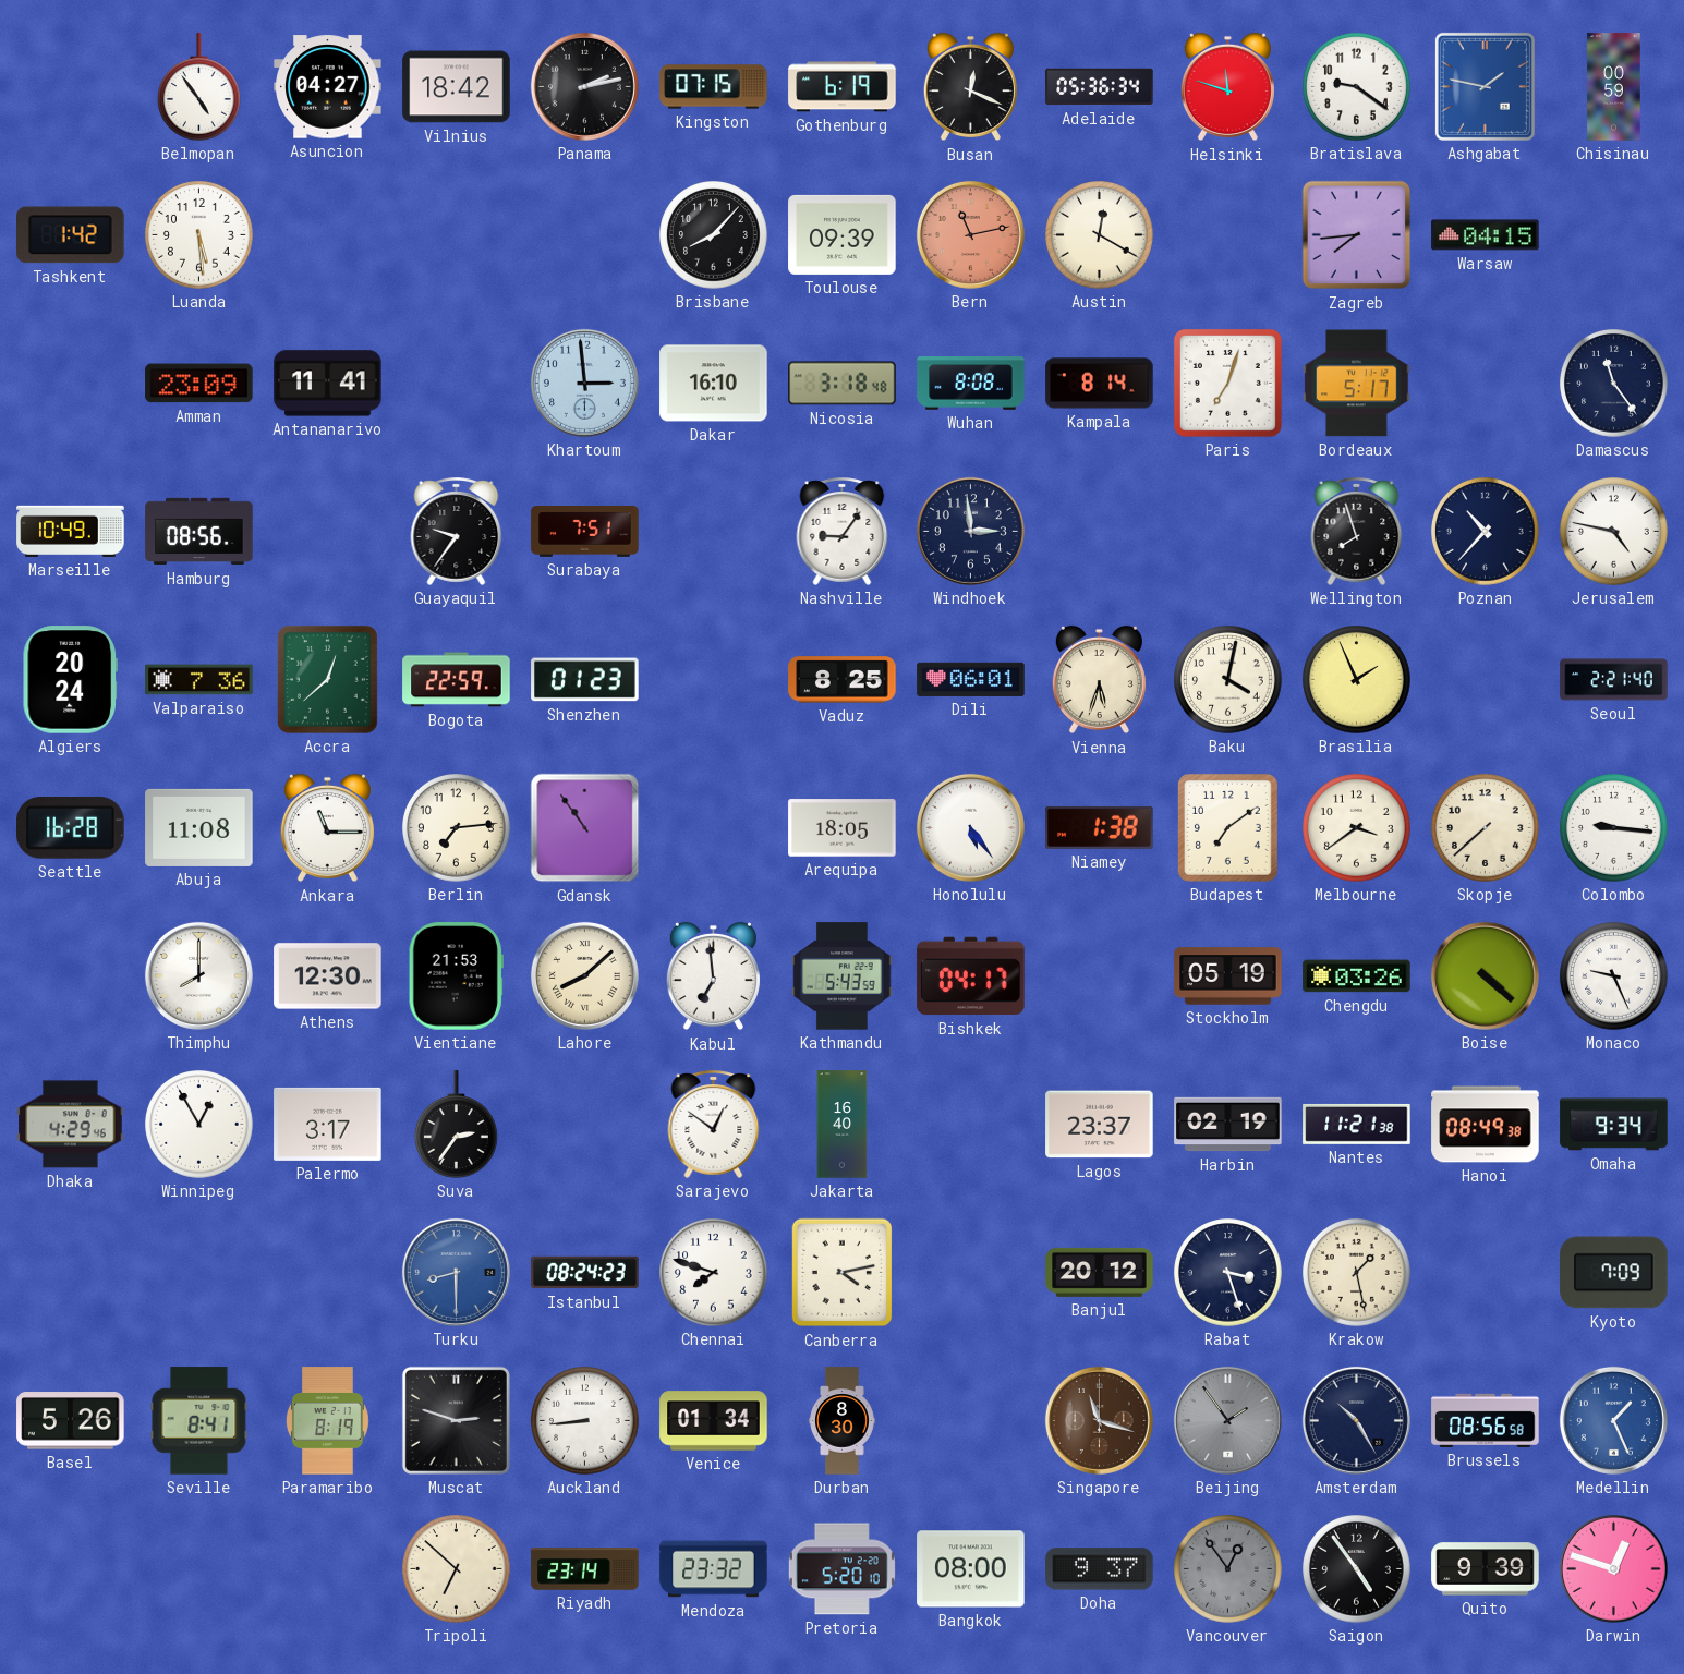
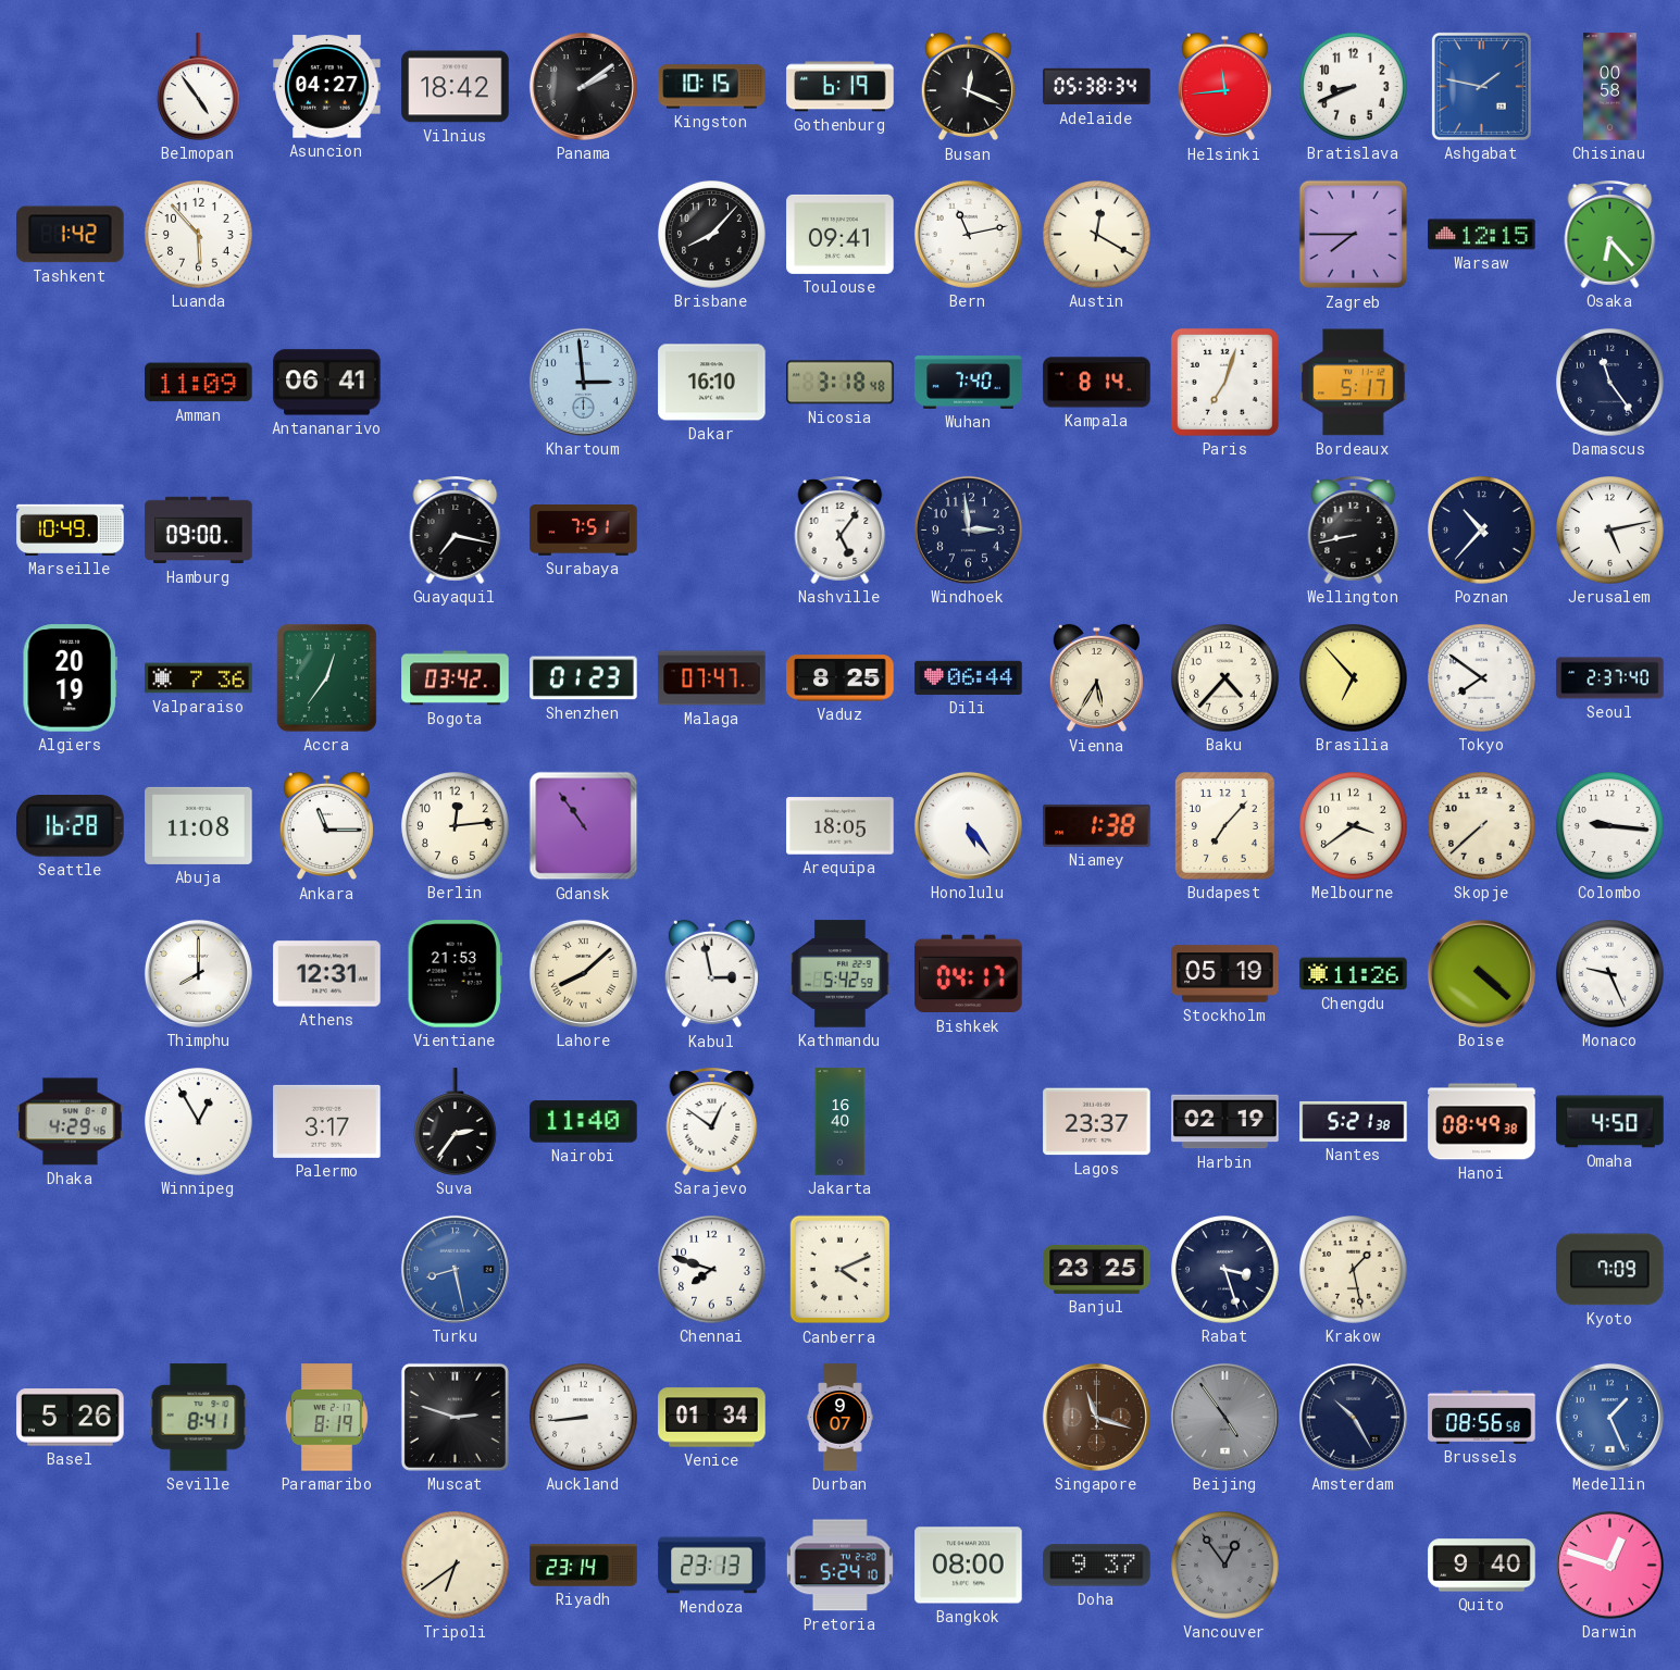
Panama: 2:13 -> 2:09 (583, 86)
Kingston: 07:15 -> 10:15 (712, 87)
Adelaide: 05:36 -> 05:38 (1097, 87)
Helsinki: 11:48 -> 11:44 (1224, 87)
Bratislava: 9:21 -> 8:41 (1354, 87)
Chisinau: 00:59 -> 00:58 (1610, 87)
Luanda: 5:29 -> 5:53 (199, 235)
Toulouse: 09:39 -> 09:41 (841, 234)
Bern dial: salmon -> white (968, 234)
Zagreb: 7:44 -> 7:45 (1354, 235)
Warsaw: 04:15 -> 12:15 (1482, 235)
Osaka: none -> 6:23 (1610, 234)
Amman: 23:09 -> 11:09 (199, 383)
Antananarivo: 11:41 -> 06:41 (327, 383)
Wuhan: 8:08 -> 7:40 (969, 383)
Hamburg: 08:56 -> 09:00 (199, 531)
Guayaquil: 9:36 -> 7:17 (456, 529)
Nashville: 9:06 -> 5:06 (841, 529)
Wellington: 7:57 -> 8:43 (1354, 529)
Jerusalem: 4:47 -> 5:13 (1610, 531)
Algiers: 20:24 -> 20:19 (70, 678)
Accra: 12:38 -> 12:36 (326, 677)
Bogota: 22:59 -> 03:42 (456, 678)
Malaga: none -> 07:47 (712, 678)
Dili: 06:01 -> 06:44 (969, 677)
Vienna: 5:33 -> 5:35 (1096, 678)
Baku: 4:02 -> 4:37 (1225, 678)
Brasilia: 1:56 -> 6:53 (1354, 678)
Tokyo: none -> 7:51 (1482, 678)
Seoul: 2:21 -> 2:37 (1610, 678)
Berlin: 7:14 -> 12:14 (456, 826)
Budapest: 7:09 -> 7:07 (1224, 825)
Athens: 12:30 -> 12:31 (327, 974)
Kabul: 6:59 -> 2:58 (711, 974)
Kathmandu: 5:43 -> 5:42 (841, 974)
Chengdu: 03:26 -> 11:26 (1354, 974)
Nairobi: none -> 11:40 (584, 1122)
Nantes: 11:21 -> 5:21 (1354, 1121)
Omaha: 9:34 -> 4:50 (1610, 1122)
Turku: 8:30 -> 8:28 (455, 1269)
Istanbul: 08:24 -> none (585, 1273)
Canberra: 4:13 -> 4:11 (841, 1270)
Banjul: 20:12 -> 23:25 (1097, 1269)
Durban: 8:30 -> 9:07 (841, 1418)
Beijing: 1:54 -> 4:54 (1224, 1417)
Tripoli: 6:52 -> 6:39 (456, 1566)
Mendoza: 23:32 -> 23:13 (712, 1566)
Pretoria: 5:20 -> 5:24 (839, 1566)
Saigon: 4:54 -> none (1357, 1569)
Quito: 9:39 -> 9:40 (1482, 1566)
